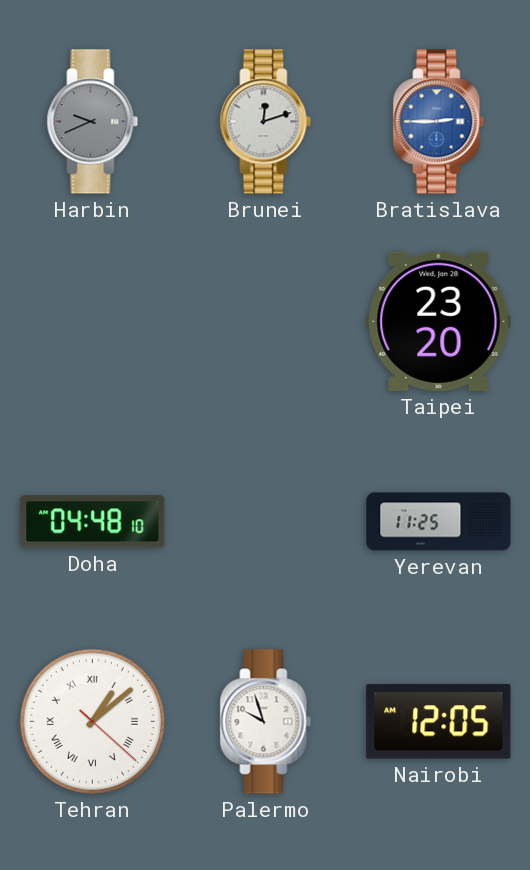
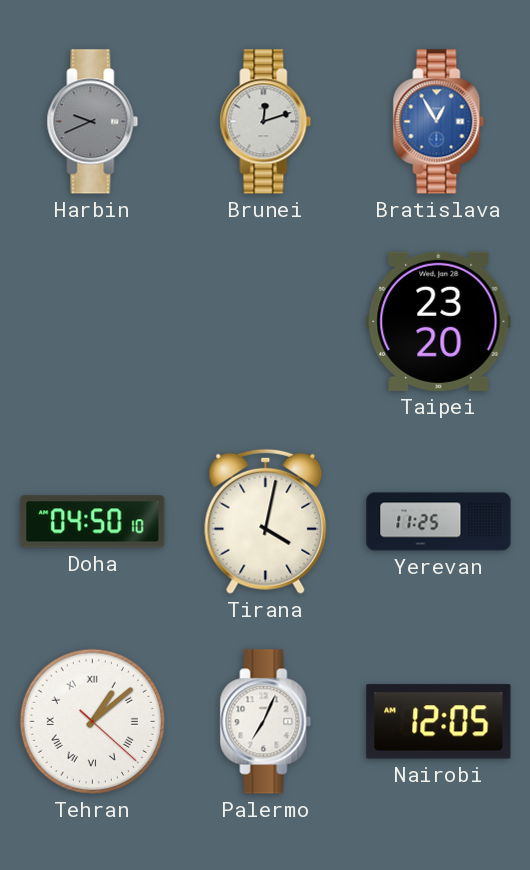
Bratislava: 2:45 -> 12:55 (439, 122)
Doha: 04:48 -> 04:50 (93, 522)
Tirana: none -> 4:02 (266, 521)
Palermo: 9:57 -> 7:04 (266, 722)
